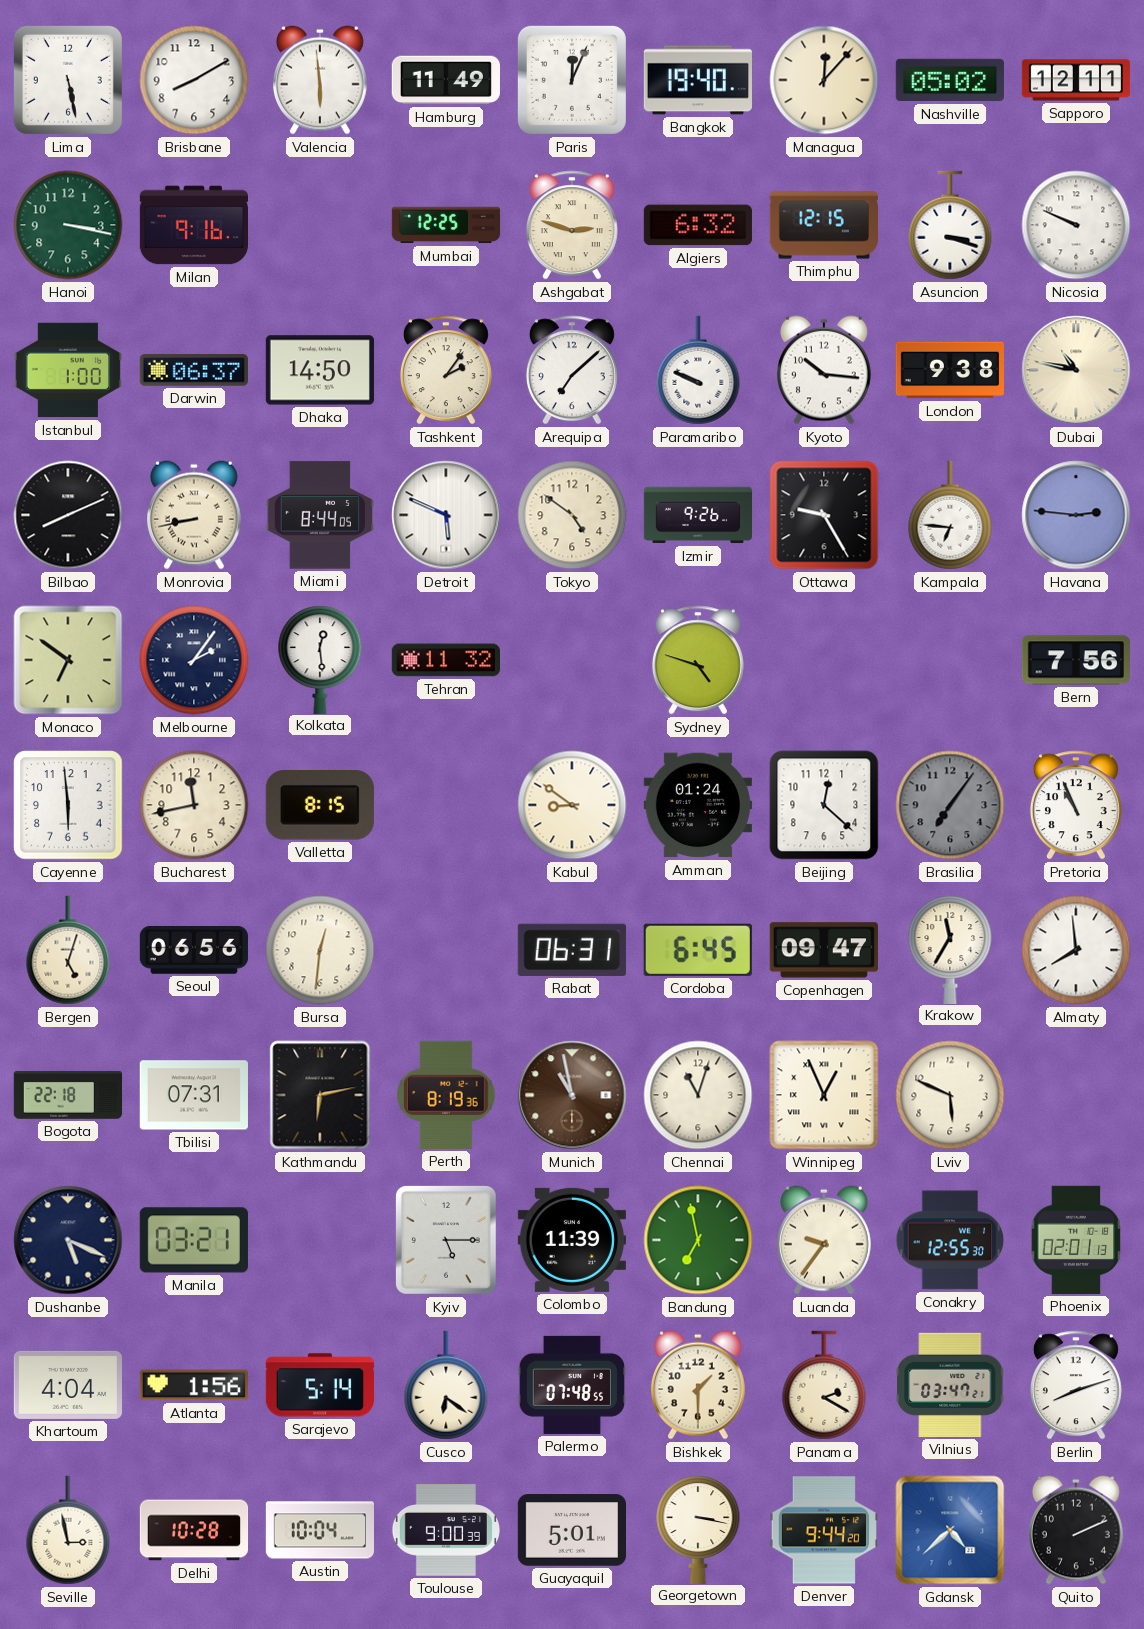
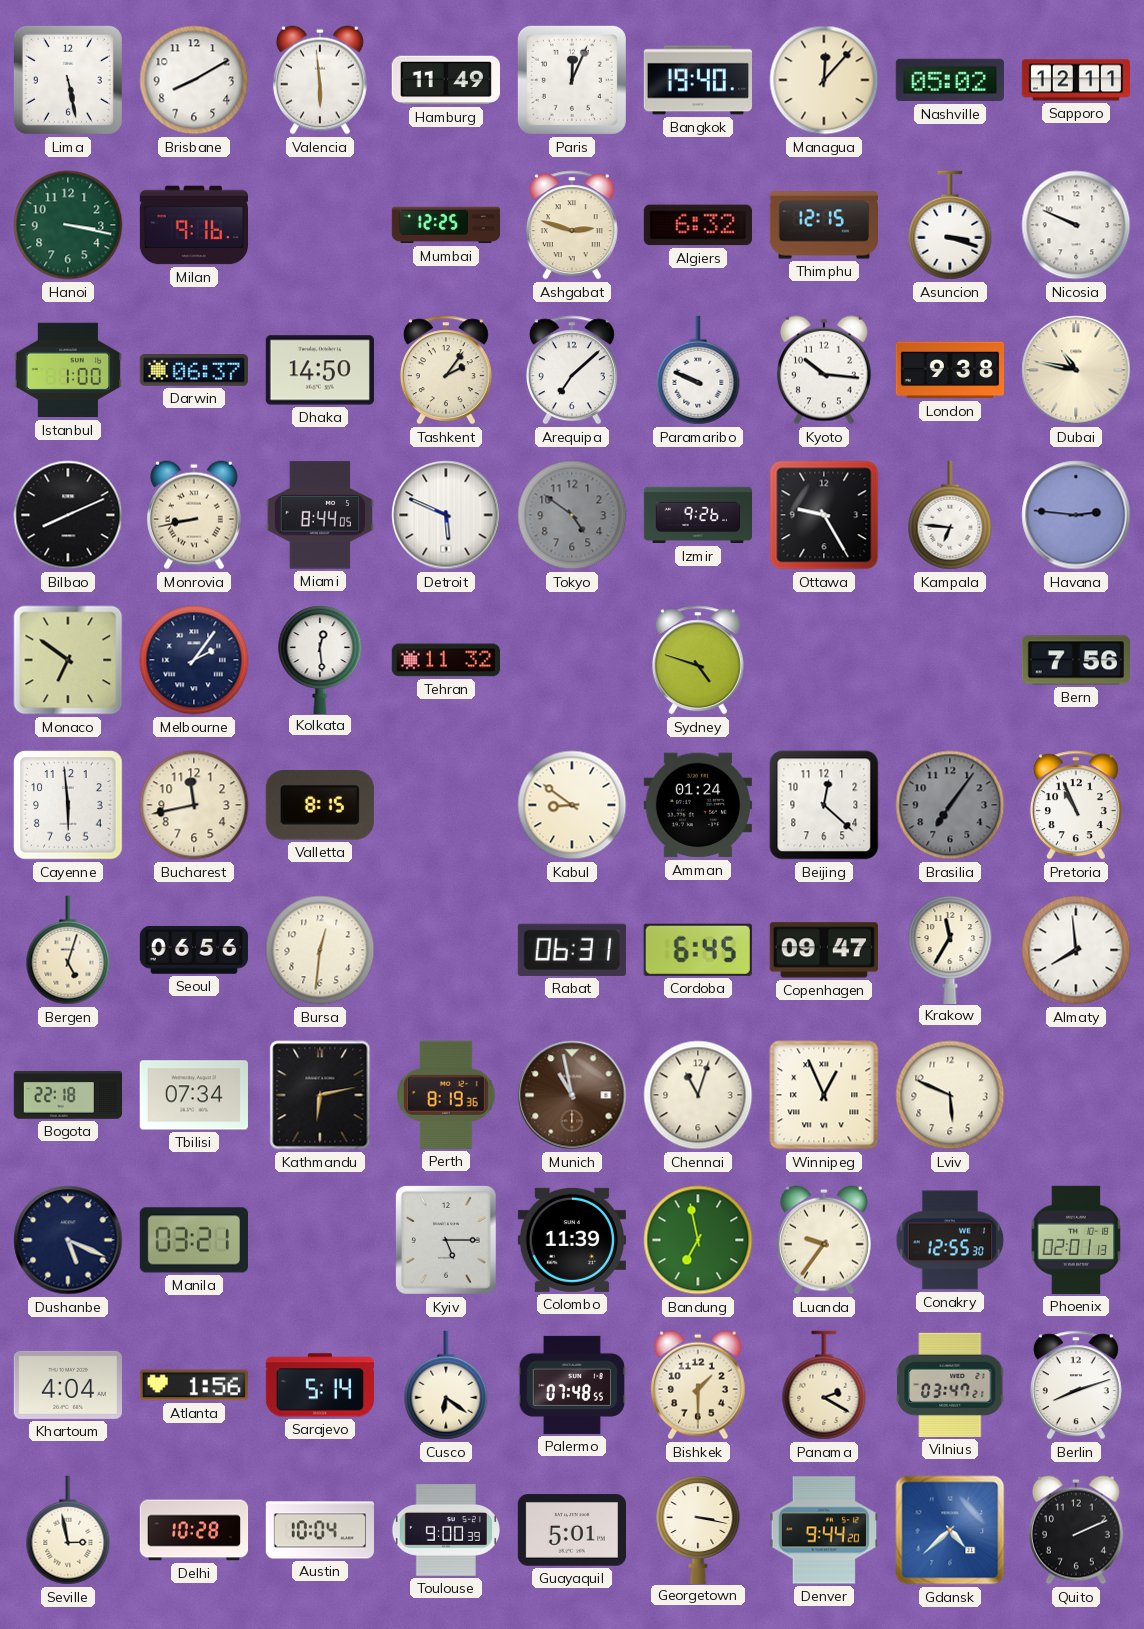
Tokyo dial: cream -> grey (572, 515)
Tbilisi: 07:31 -> 07:34 (194, 1095)
